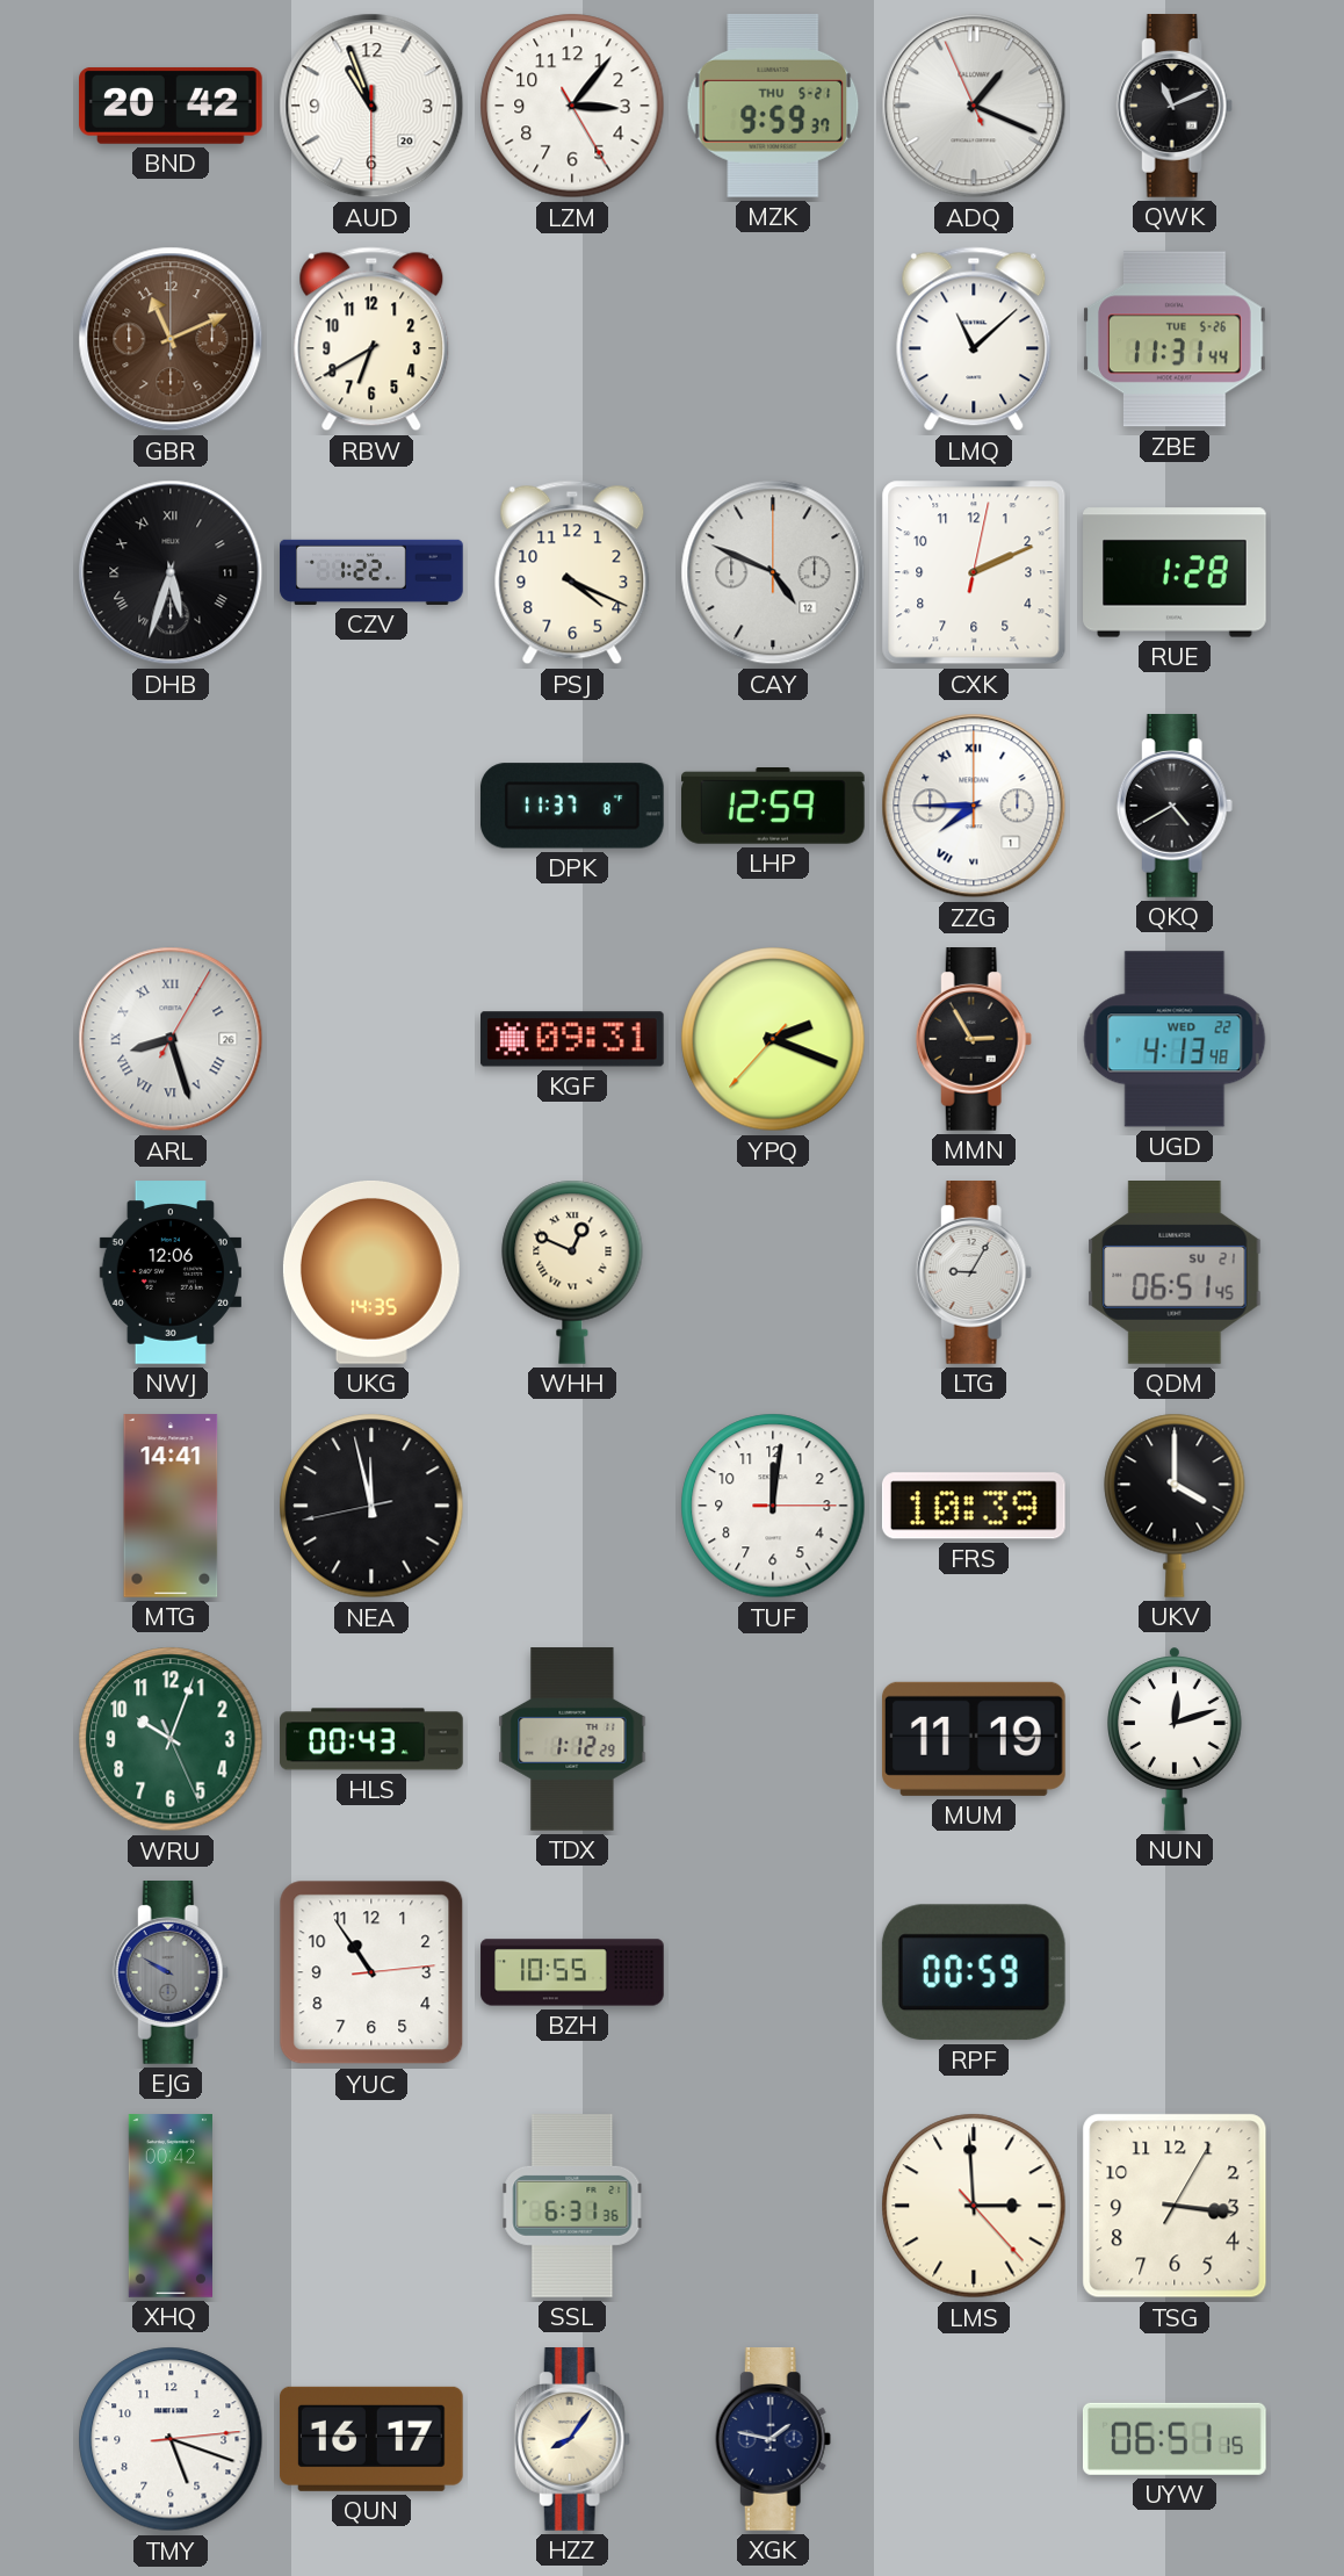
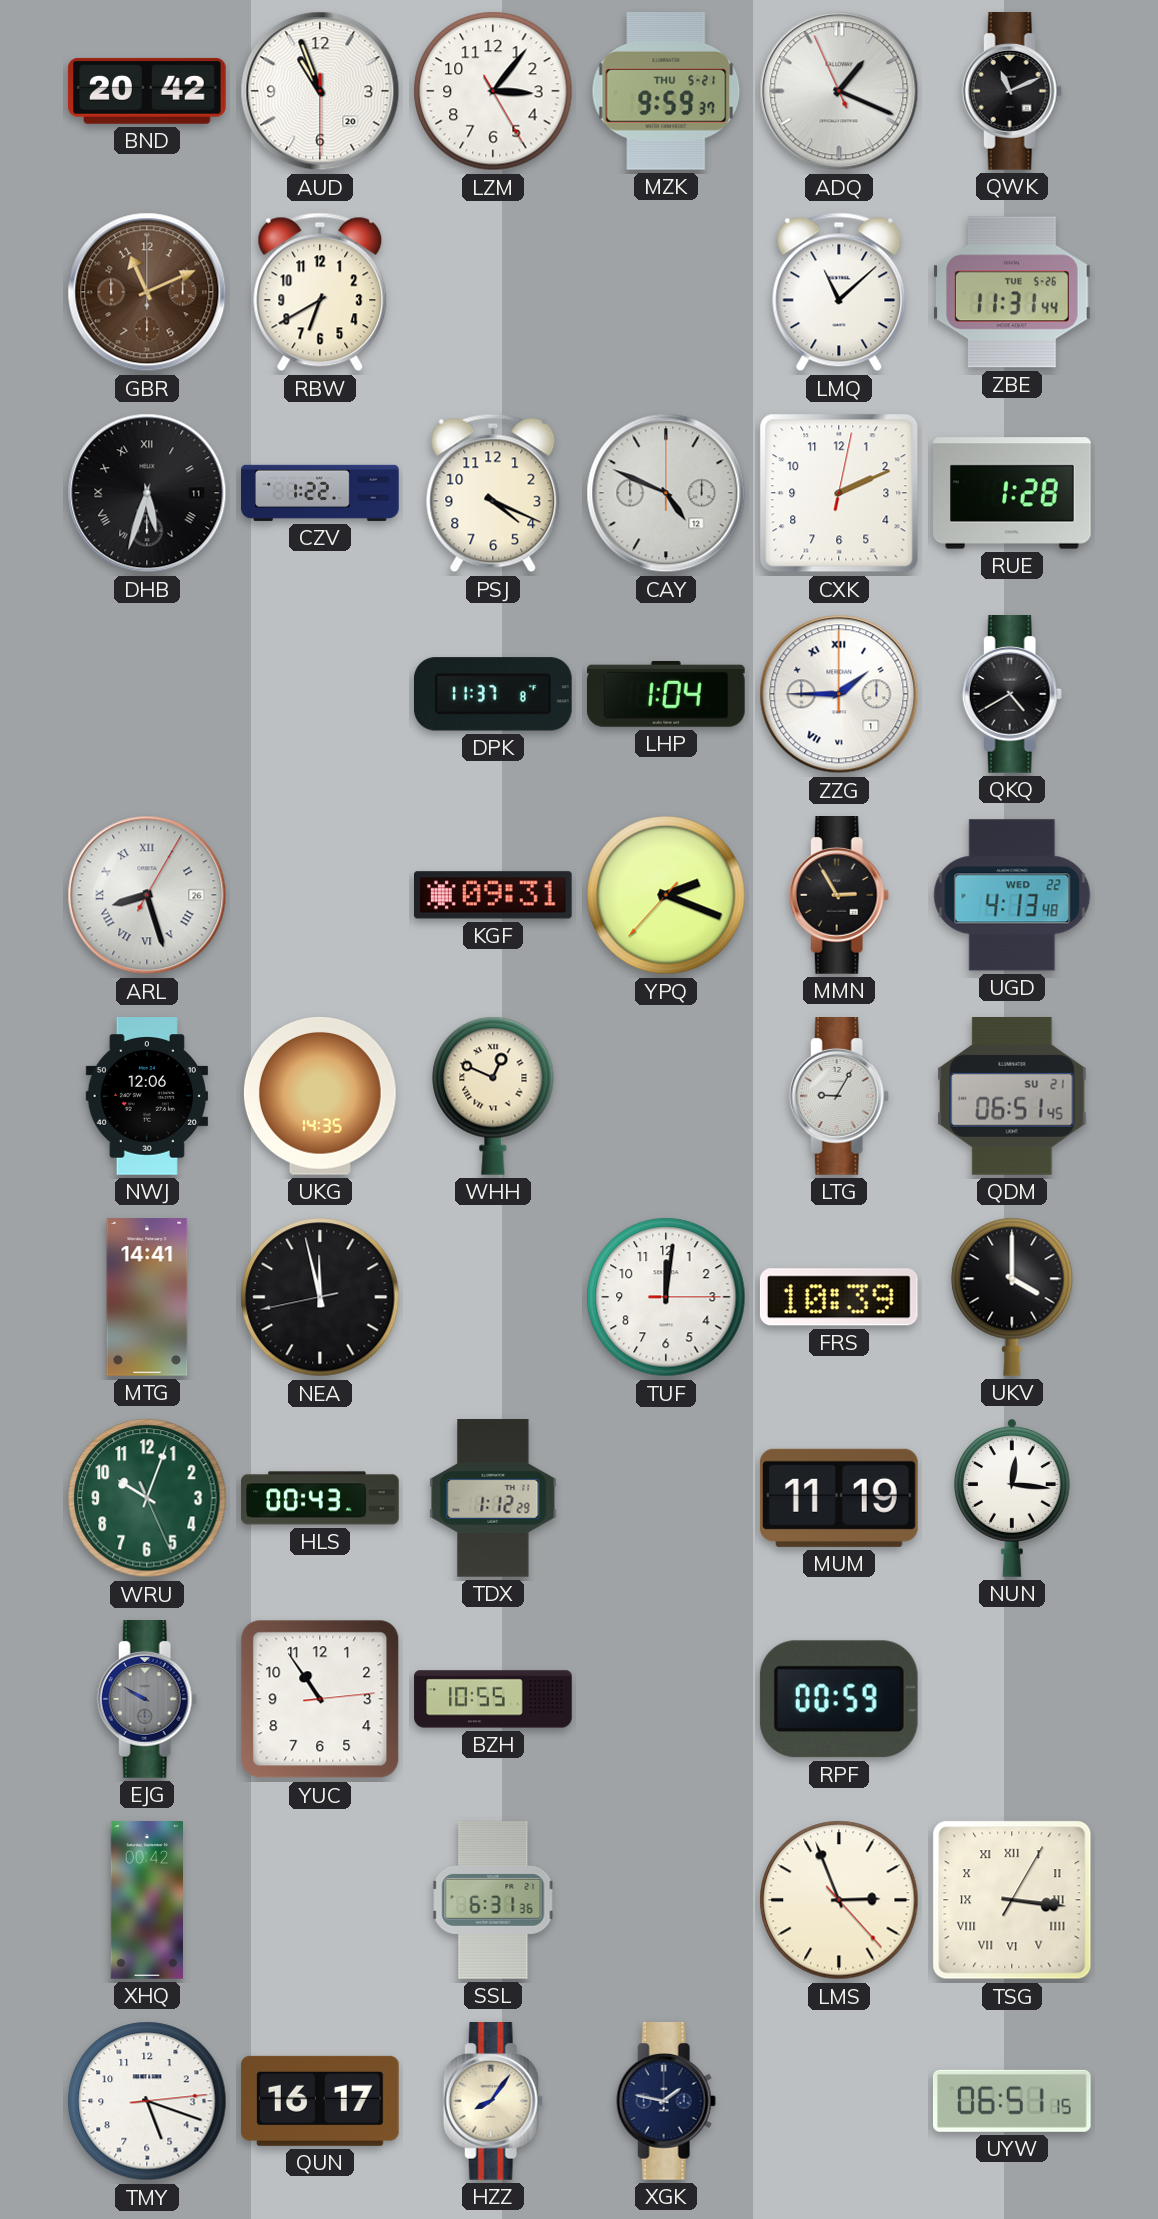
LHP: 12:59 -> 1:04 (667, 695)
ZZG: 7:45 -> 1:45 (839, 694)
NUN: 12:12 -> 12:16 (1013, 1498)
LMS: 2:59 -> 2:56 (839, 1900)
TSG numerals: Arabic -> Roman (1012, 1900)
